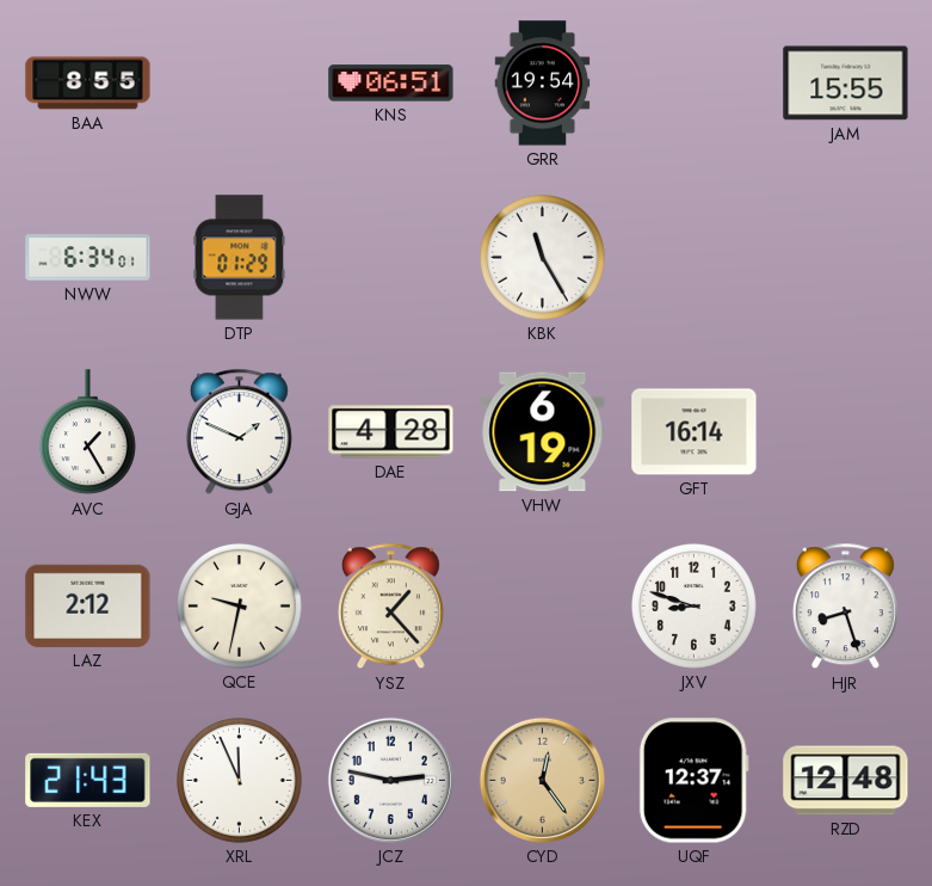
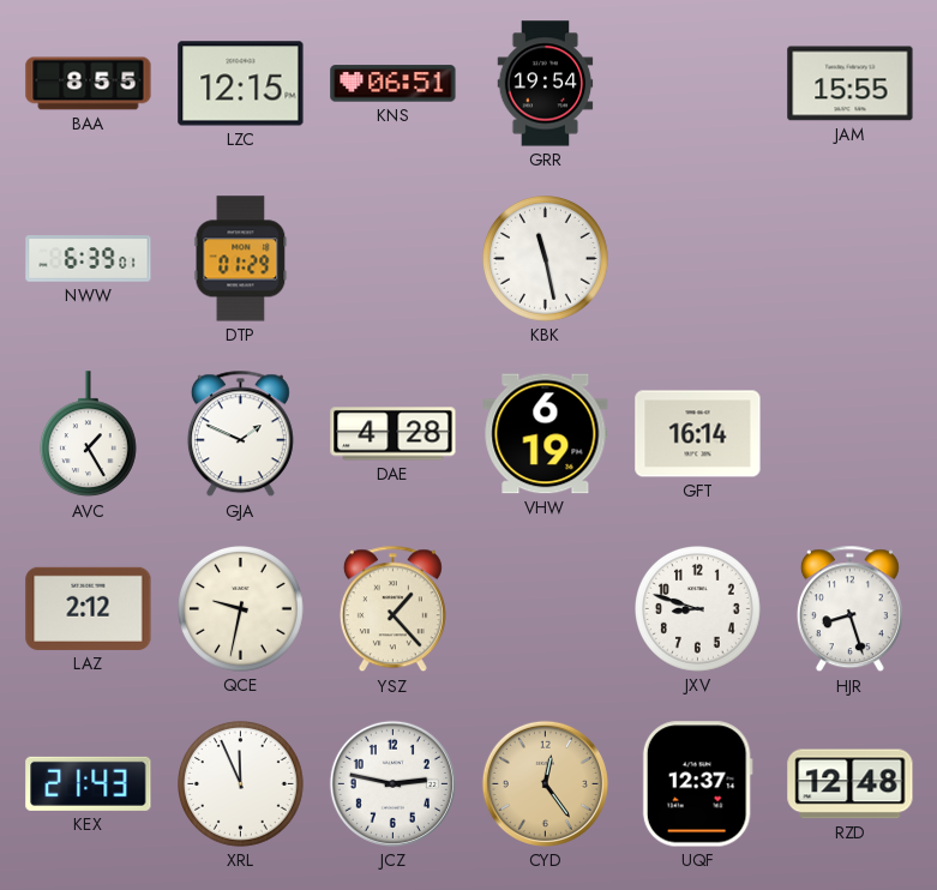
LZC: none -> 12:15 (241, 84)
NWW: 6:34 -> 6:39 (89, 259)
KBK: 11:25 -> 11:28 (546, 259)
